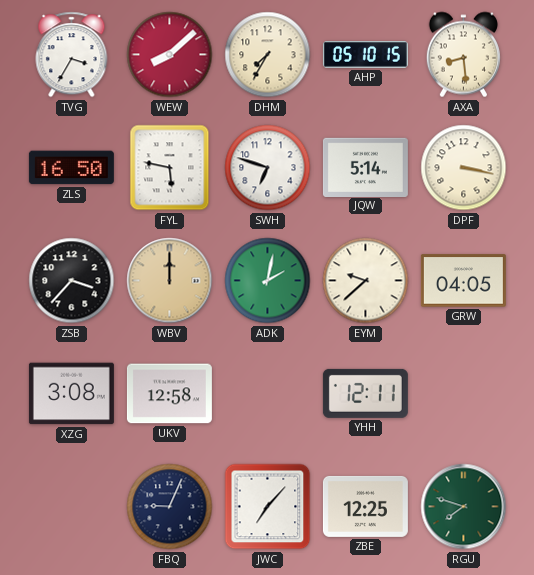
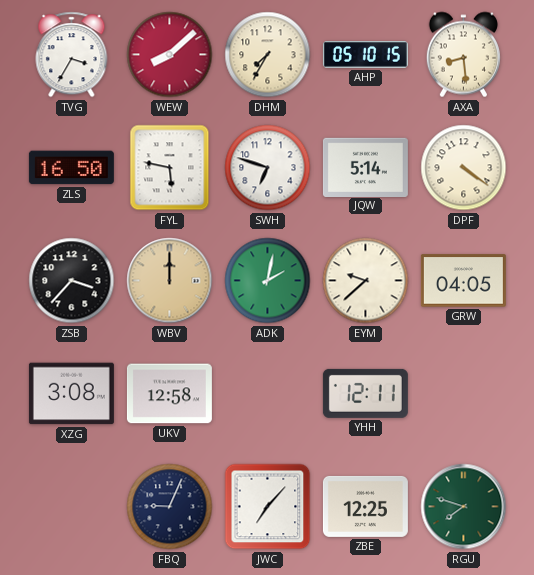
DPF: 3:17 -> 4:21 (464, 168)
